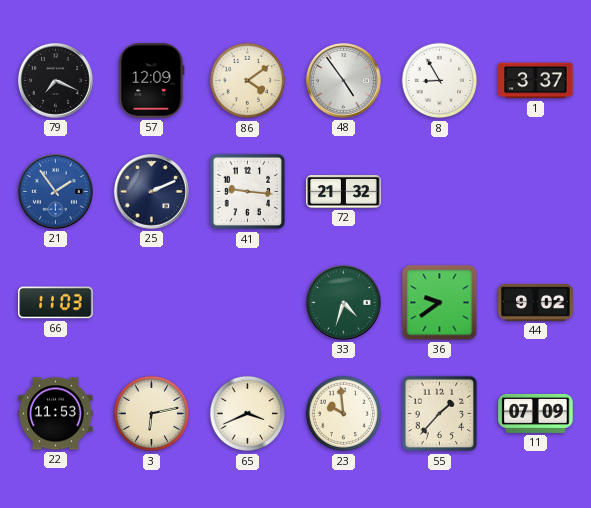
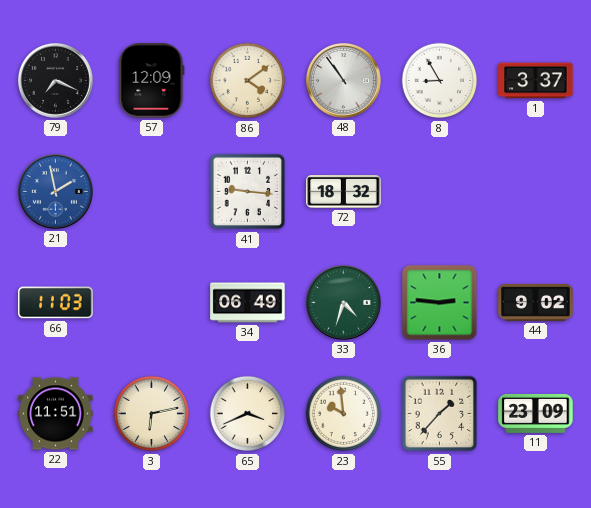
48: 4:54 -> 10:54 (343, 80)
21: 1:54 -> 1:58 (55, 191)
25: 2:11 -> none (151, 191)
72: 21:32 -> 18:32 (344, 192)
34: none -> 06:49 (248, 303)
36: 9:39 -> 2:46 (440, 303)
22: 11:53 -> 11:51 (56, 414)
11: 07:09 -> 23:09 (536, 413)
